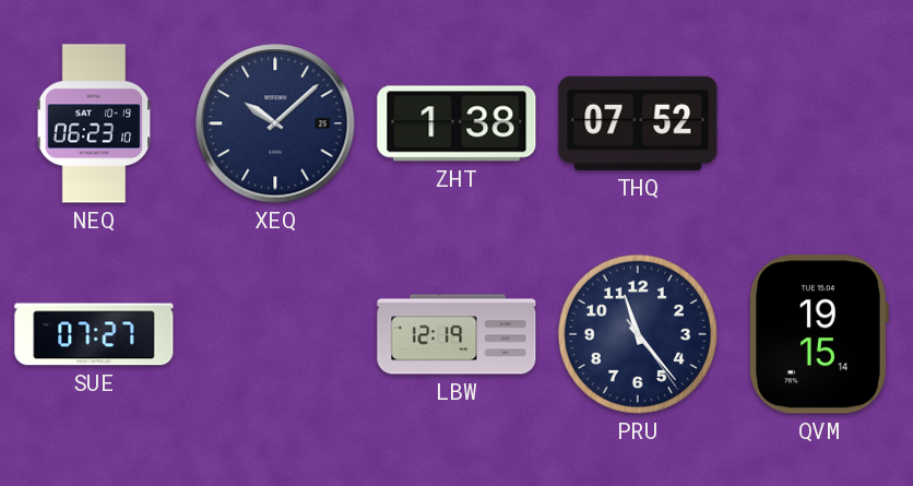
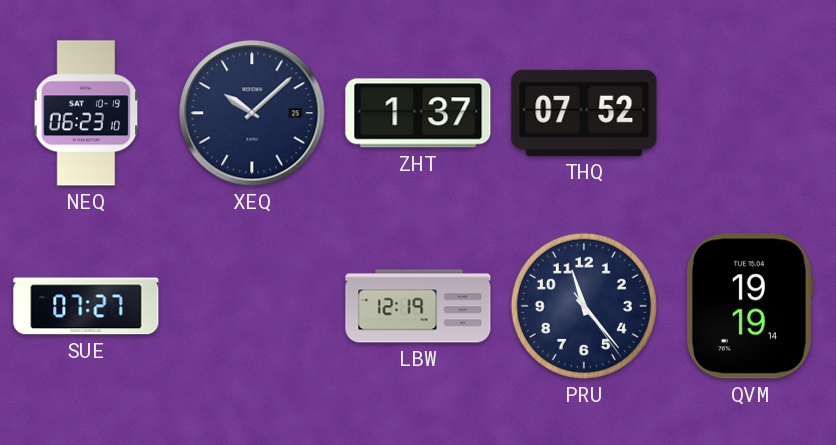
ZHT: 1:38 -> 1:37 (418, 113)
QVM: 19:15 -> 19:19 (749, 306)
